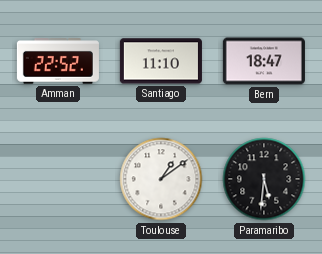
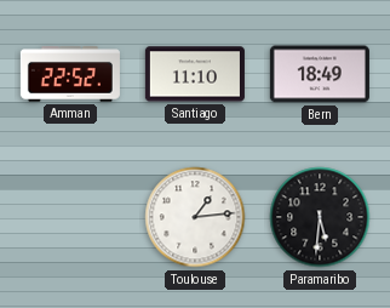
Bern: 18:47 -> 18:49 (320, 74)
Toulouse: 1:09 -> 1:14 (195, 217)
